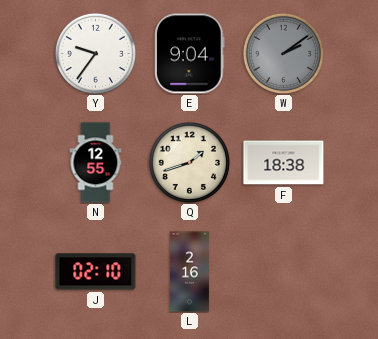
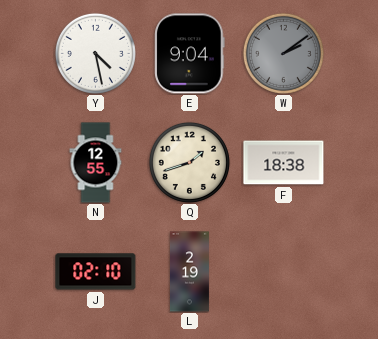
Y: 9:36 -> 4:28 (95, 53)
L: 2:16 -> 2:19 (189, 272)
